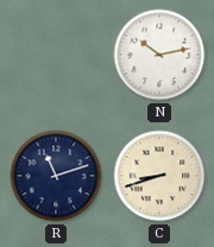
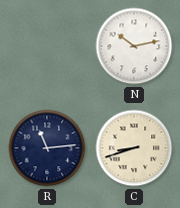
R: 11:12 -> 11:14 (47, 148)
